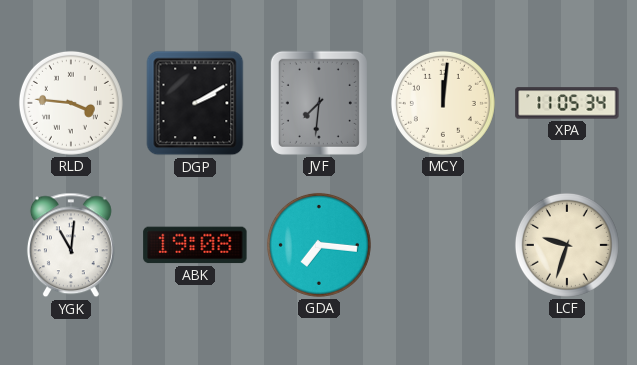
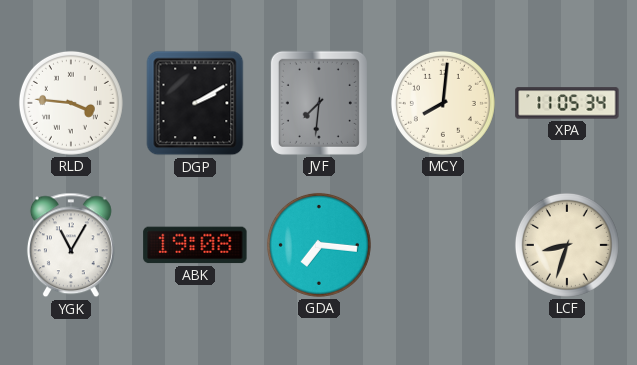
MCY: 12:01 -> 8:01 (443, 103)
YGK: 11:01 -> 11:05 (71, 245)
LCF: 9:33 -> 8:33 (567, 245)
